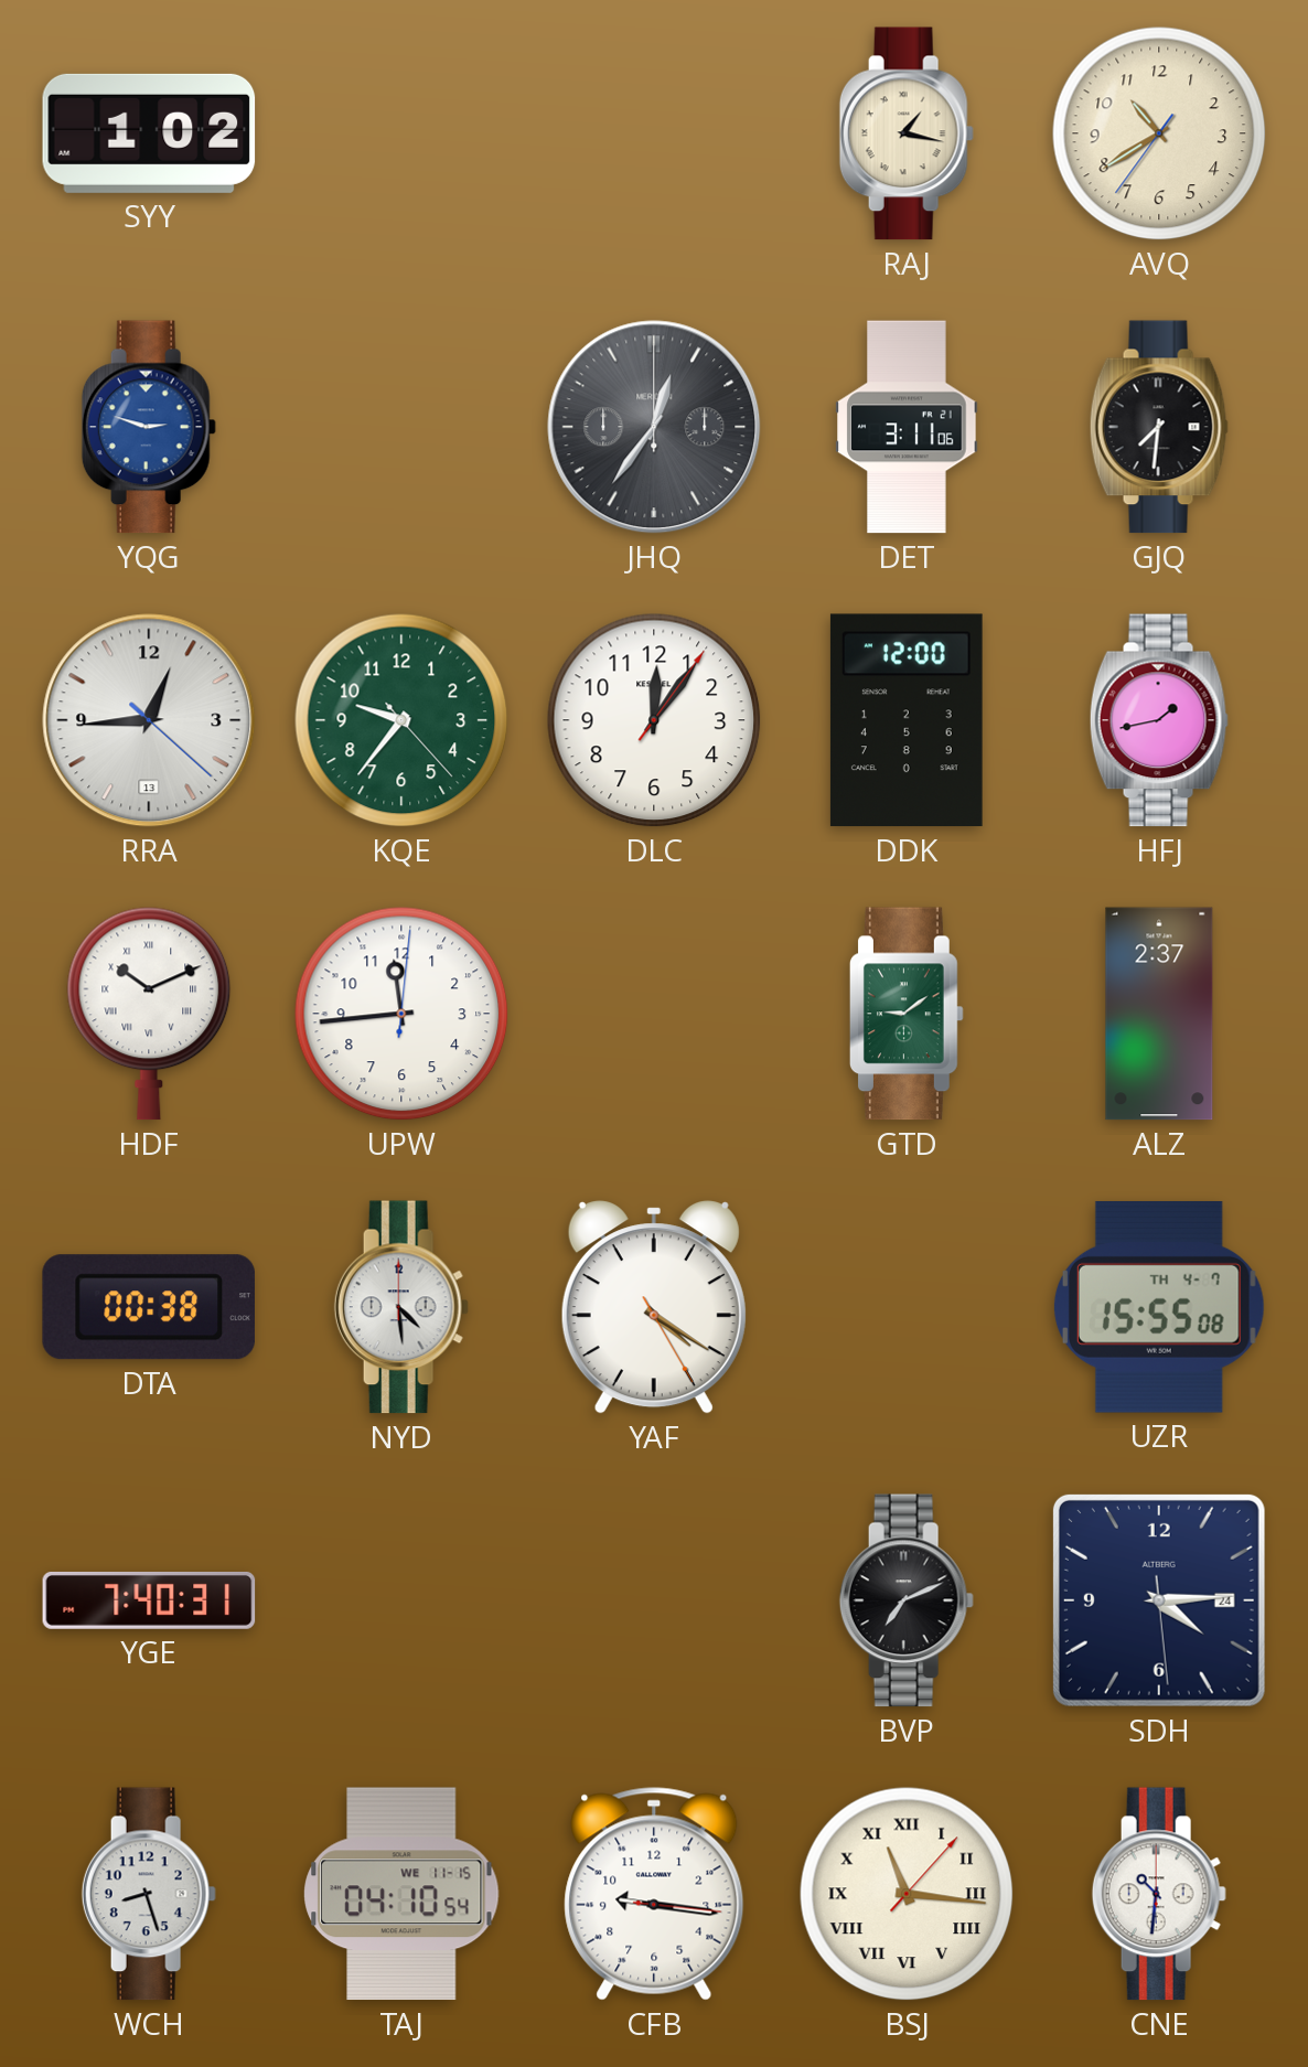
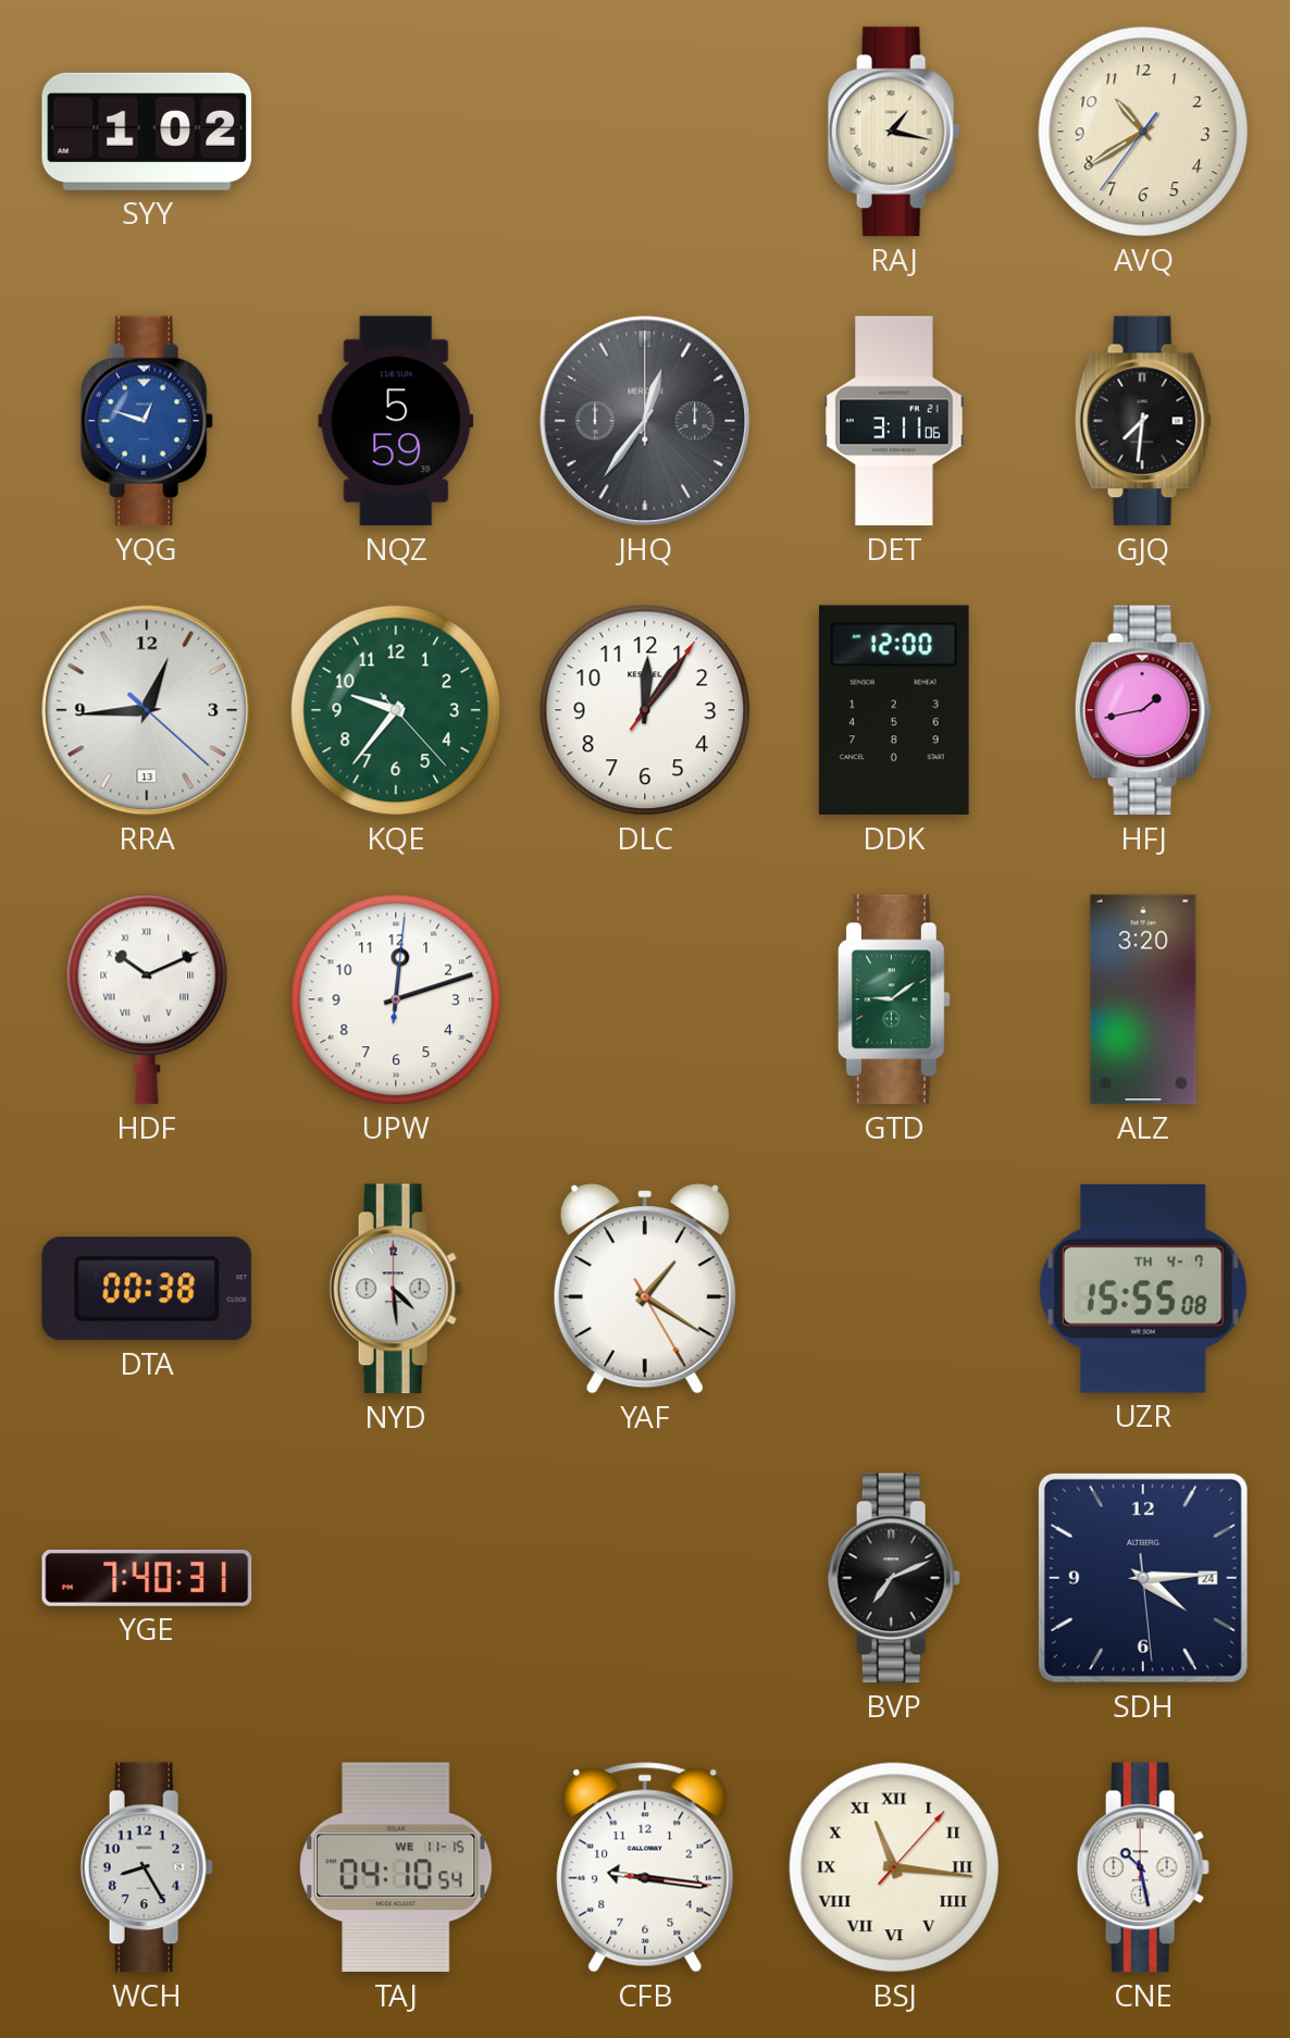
YQG: 2:48 -> 12:48 (147, 421)
NQZ: none -> 5:59 (396, 421)
UPW: 11:44 -> 12:12 (396, 999)
ALZ: 2:37 -> 3:20 (1143, 999)
YAF: 4:20 -> 1:20 (645, 1289)
WCH: 8:27 -> 8:25 (147, 1867)
CNE: 10:31 -> 10:28 (1143, 1867)
